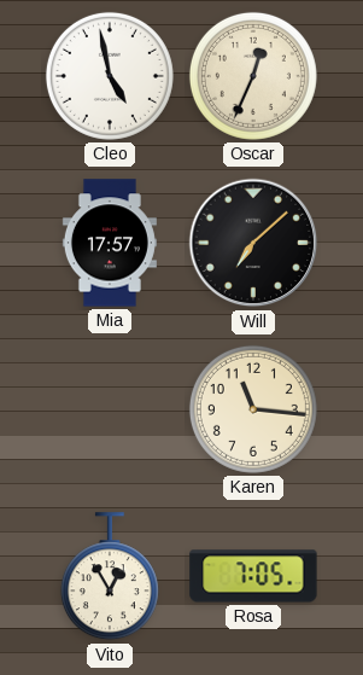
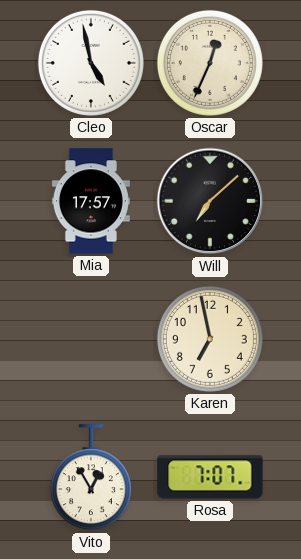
Karen: 11:16 -> 6:58 (210, 339)
Rosa: 7:05 -> 7:07 (210, 477)
